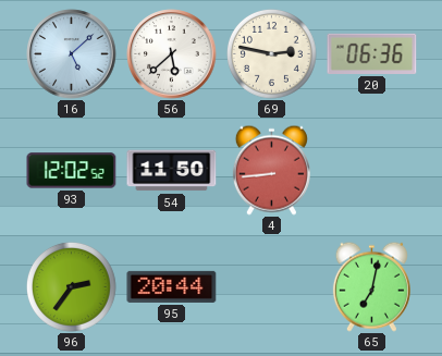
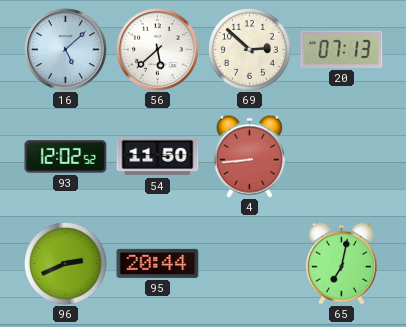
69: 2:47 -> 2:52 (250, 50)
20: 06:36 -> 07:13 (342, 49)
96: 2:36 -> 2:41 (66, 264)
